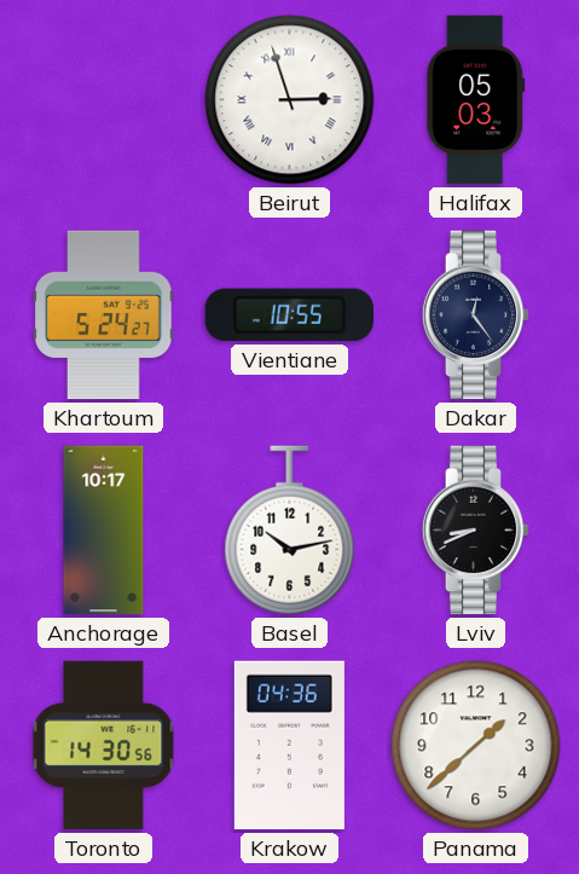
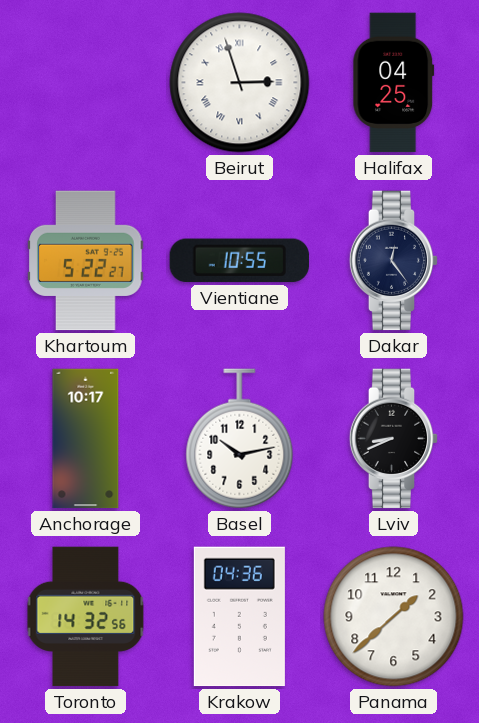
Halifax: 05:03 -> 04:25 (394, 83)
Khartoum: 5:24 -> 5:22 (86, 261)
Toronto: 14:30 -> 14:32 (86, 617)
